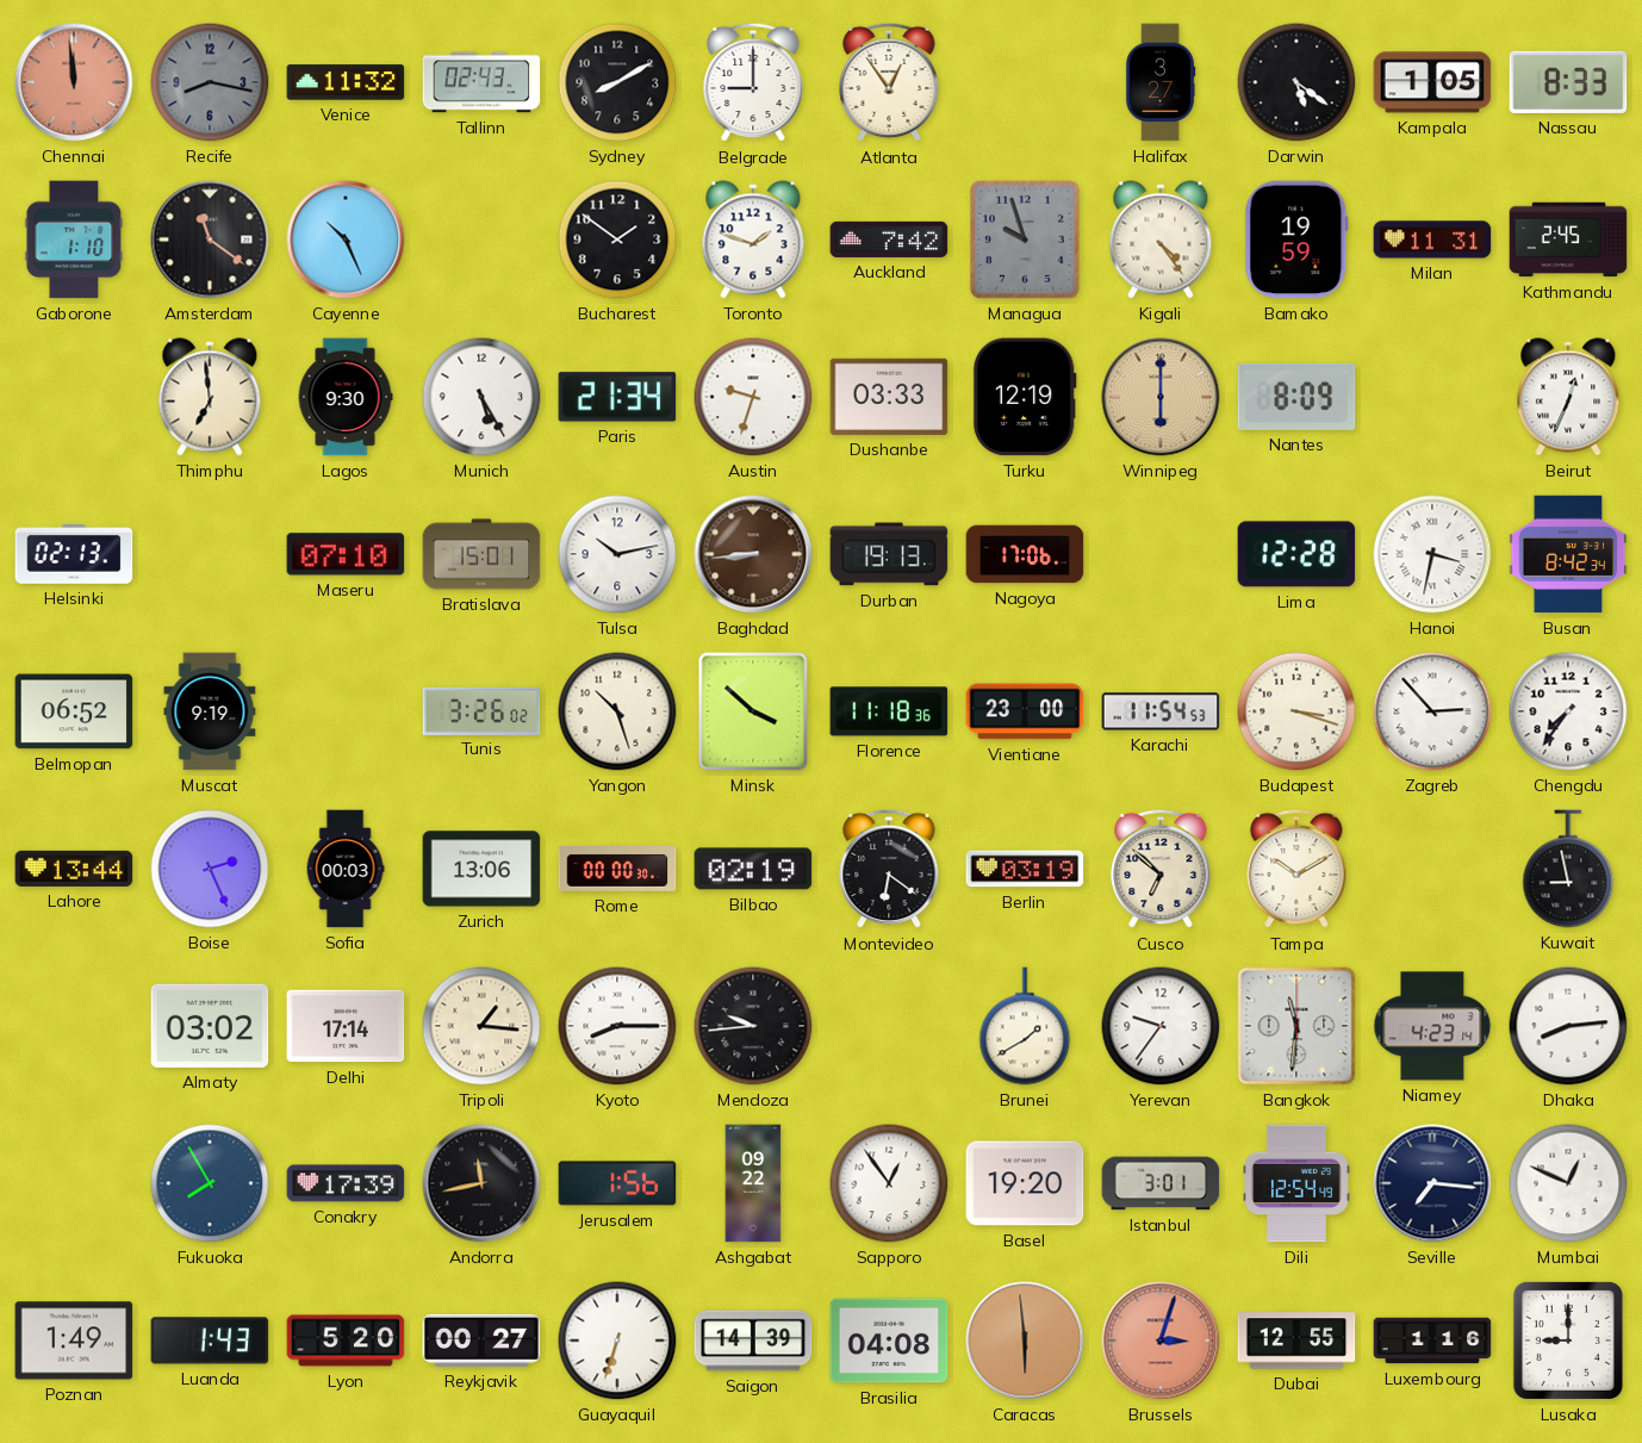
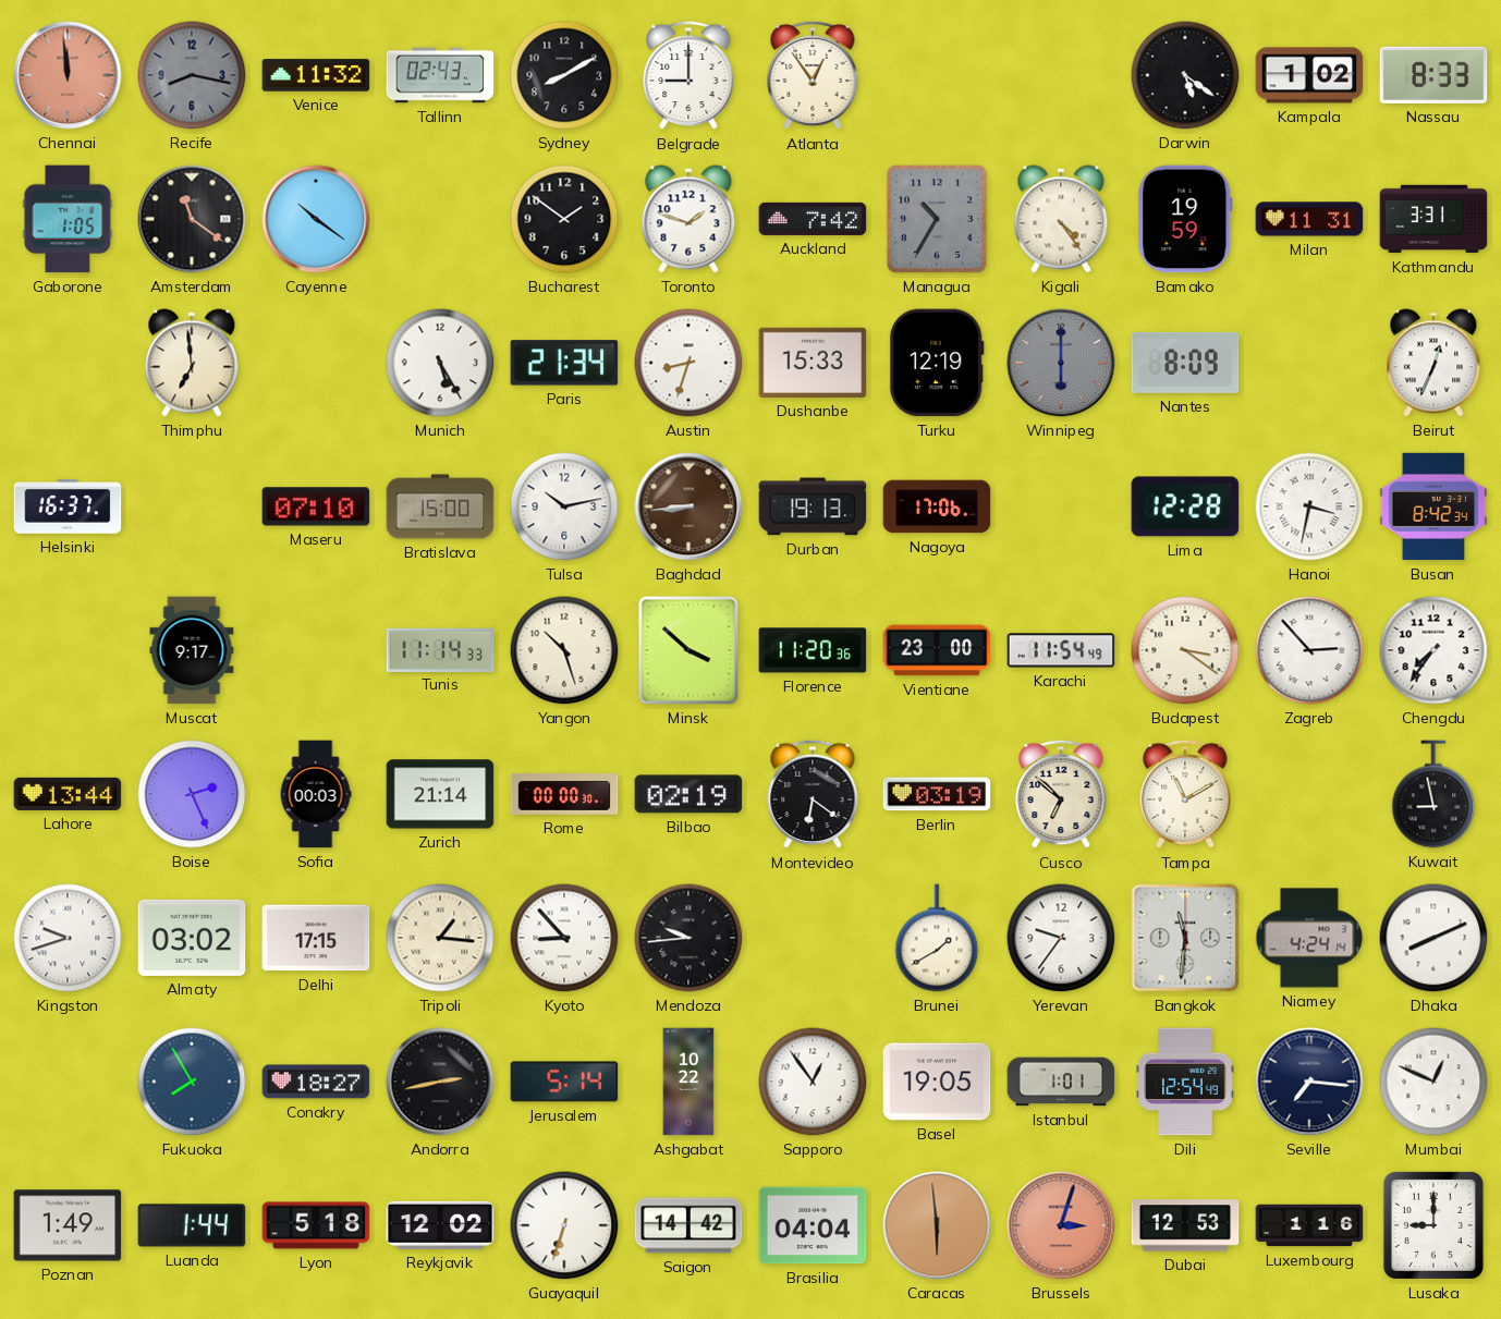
Halifax: 3:27 -> none (1161, 82)
Kampala: 1:05 -> 1:02 (1309, 75)
Gaborone: 1:10 -> 1:05 (68, 219)
Cayenne: 10:26 -> 10:21 (316, 219)
Managua: 9:57 -> 10:35 (937, 219)
Kathmandu: 2:45 -> 3:31 (1433, 219)
Lagos: 9:30 -> none (346, 397)
Austin: 9:33 -> 8:33 (688, 363)
Dushanbe: 03:33 -> 15:33 (813, 363)
Winnipeg dial: champagne -> grey (1061, 363)
Helsinki: 02:13 -> 16:37 (68, 506)
Bratislava: 15:01 -> 15:00 (440, 506)
Belmopan: 06:52 -> none (74, 711)
Muscat: 9:19 -> 9:17 (192, 650)
Tunis: 3:26 -> 11:14 (440, 649)
Florence: 11:18 -> 11:20 (813, 650)
Karachi: 11:54:53 -> 11:54:49 (1061, 650)
Budapest: 3:18 -> 3:21 (1185, 650)
Zurich: 13:06 -> 21:14 (440, 794)
Tampa: 10:10 -> 11:10 (1185, 794)
Kingston: none -> 9:42 (68, 938)
Delhi: 17:14 -> 17:15 (316, 938)
Kyoto: 8:15 -> 8:53 (564, 938)
Niamey: 4:23 -> 4:24 (1309, 938)
Dhaka: 8:14 -> 8:11 (1433, 938)
Conakry: 17:39 -> 18:27 (316, 1082)
Andorra: 11:43 -> 2:43 (440, 1082)
Jerusalem: 1:56 -> 5:14 (564, 1082)
Ashgabat: 09:22 -> 10:22 (688, 1082)
Basel: 19:20 -> 19:05 (937, 1082)
Istanbul: 3:01 -> 1:01 (1061, 1082)
Luanda: 1:43 -> 1:44 (192, 1225)
Lyon: 5:20 -> 5:18 (316, 1225)
Reykjavik: 00:27 -> 12:02 (440, 1225)
Saigon: 14:39 -> 14:42 (688, 1225)
Brasilia: 04:08 -> 04:04 (813, 1225)
Dubai: 12:55 -> 12:53 (1185, 1225)
